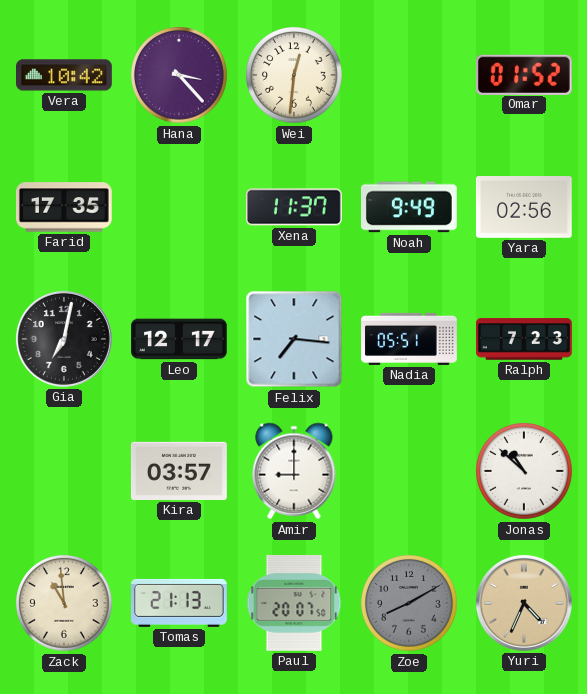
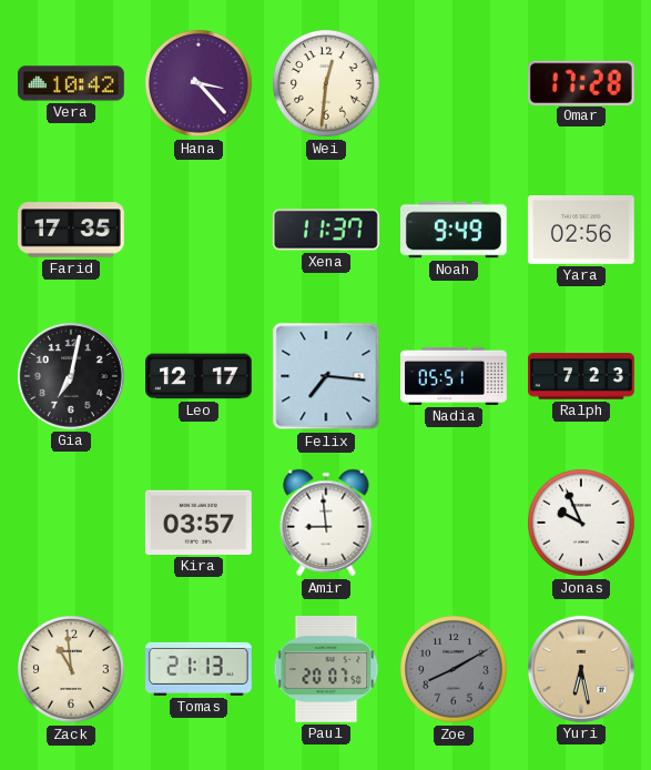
Omar: 01:52 -> 17:28 (581, 82)
Amir: 9:00 -> 8:59 (326, 523)
Jonas: 10:52 -> 9:56 (582, 524)
Yuri: 4:34 -> 6:28 (581, 669)
